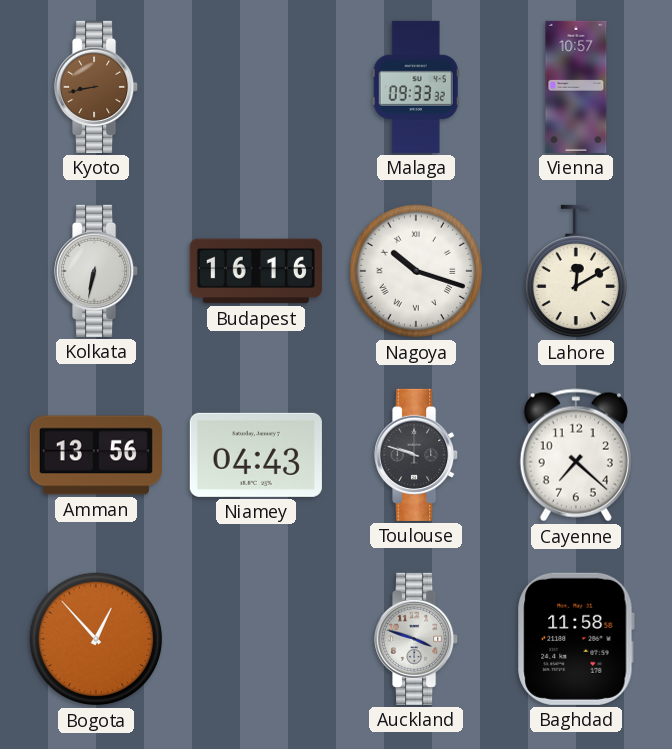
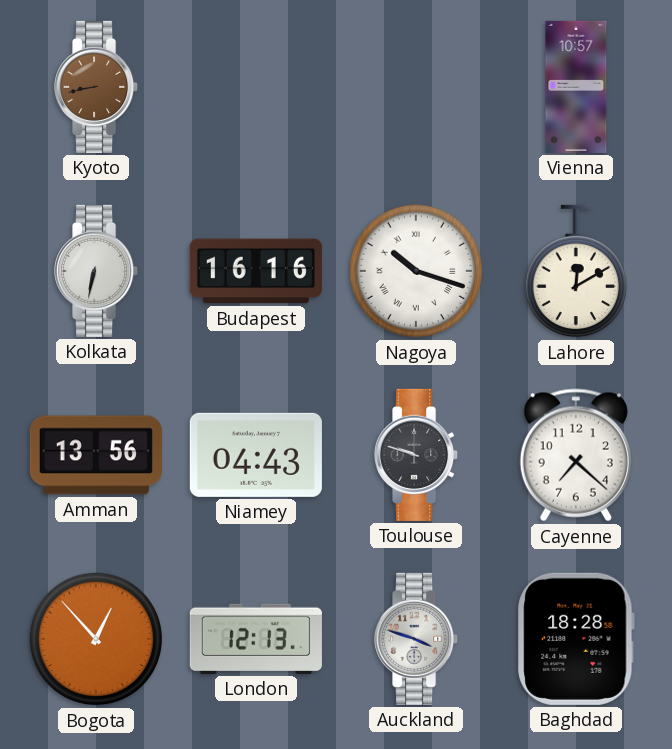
Malaga: 09:33 -> none (416, 87)
London: none -> 12:13 (256, 639)
Baghdad: 11:58 -> 18:28 (576, 639)
